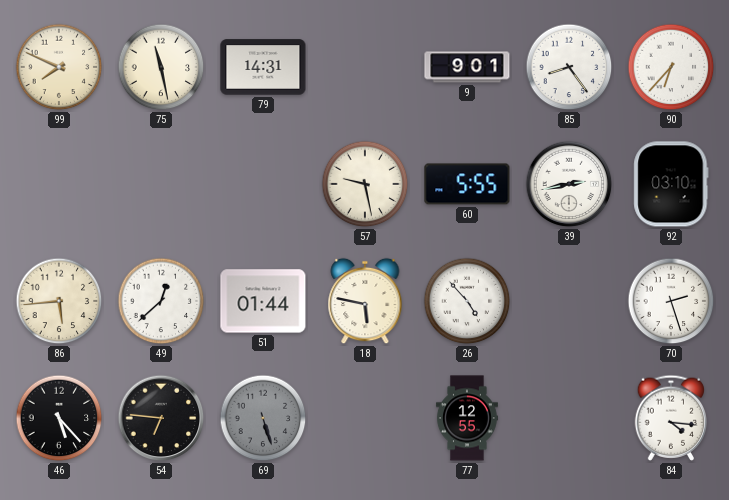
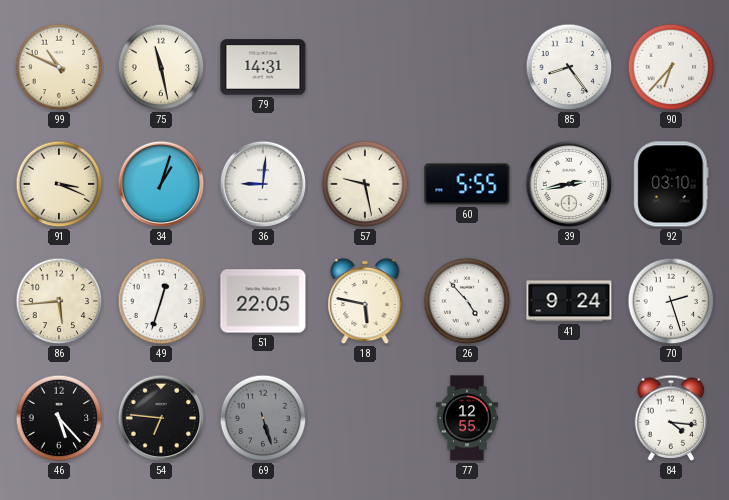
99: 7:49 -> 10:49 (59, 67)
9: 9:01 -> none (467, 67)
91: none -> 3:19 (59, 184)
34: none -> 1:03 (161, 184)
36: none -> 9:01 (263, 184)
49: 12:38 -> 12:33 (161, 301)
51: 01:44 -> 22:05 (263, 301)
41: none -> 9:24 (569, 301)
